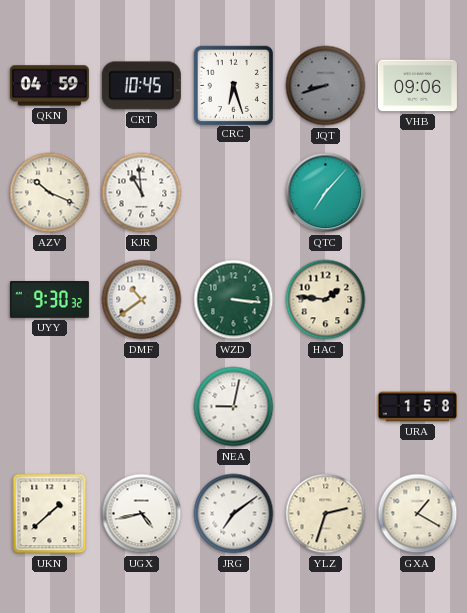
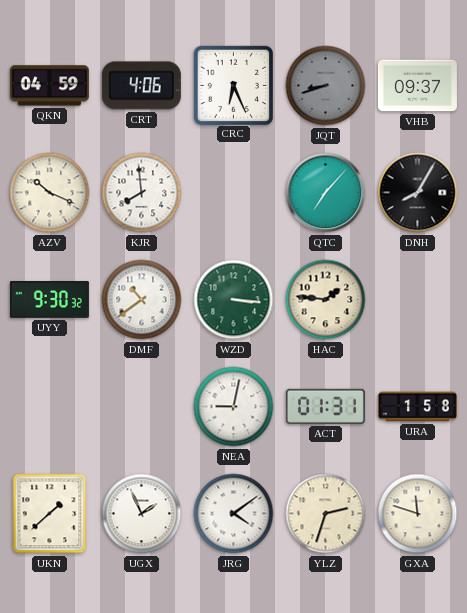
CRT: 10:45 -> 4:06 (141, 86)
CRC: 6:27 -> 6:26 (233, 85)
VHB: 09:06 -> 09:37 (417, 86)
KJR: 10:59 -> 7:59 (142, 193)
DNH: none -> 8:05 (418, 193)
ACT: none -> 01:31 (325, 406)
UGX: 4:43 -> 1:56 (142, 514)
JRG: 7:09 -> 4:09 (234, 514)
GXA: 1:20 -> 11:48 (418, 514)
